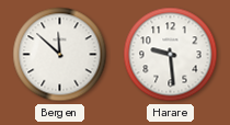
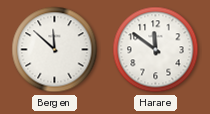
Harare: 9:29 -> 11:51 (156, 50)
